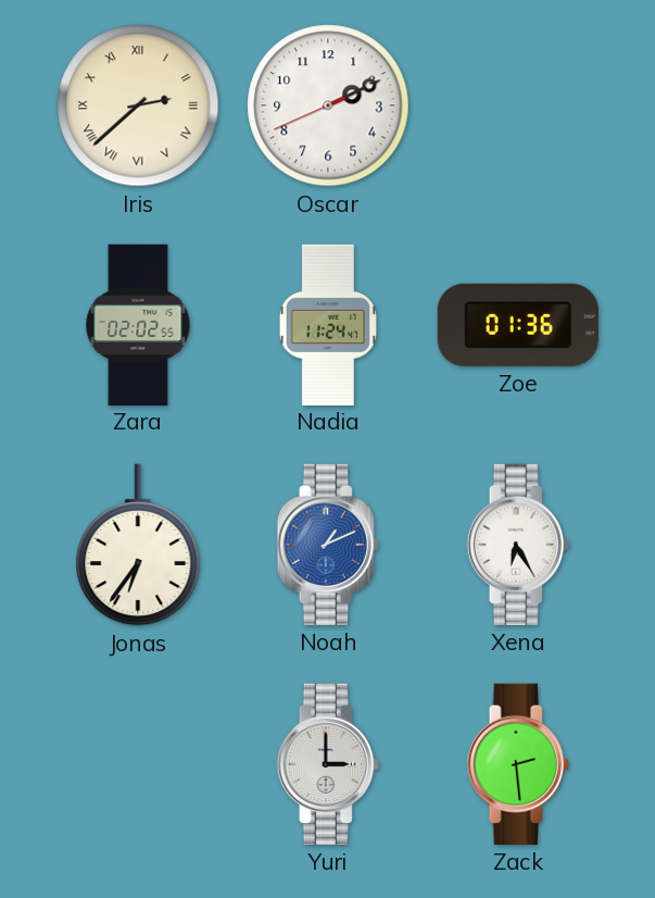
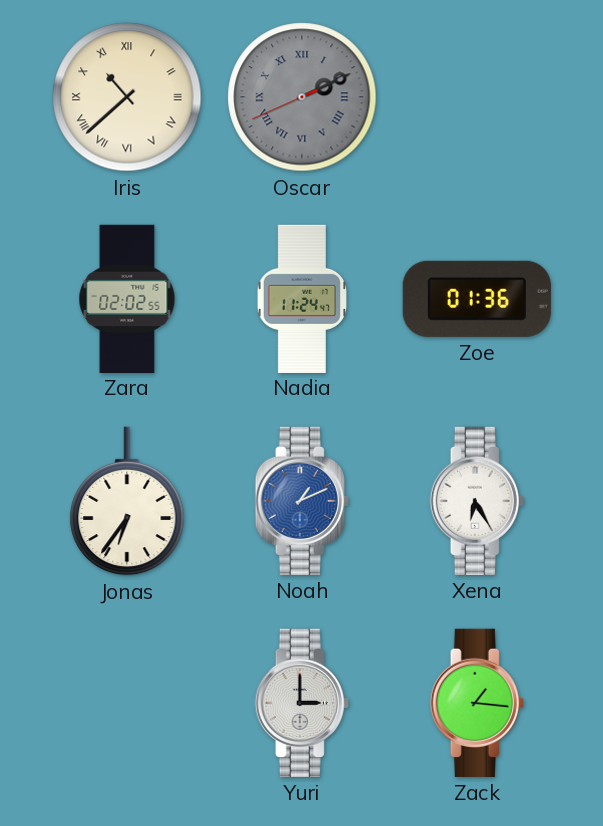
Iris: 2:38 -> 10:38 (127, 97)
Oscar dial: white -> grey (302, 97)
Oscar numerals: Arabic -> Roman (302, 97)
Zack: 2:29 -> 1:16 (477, 703)
